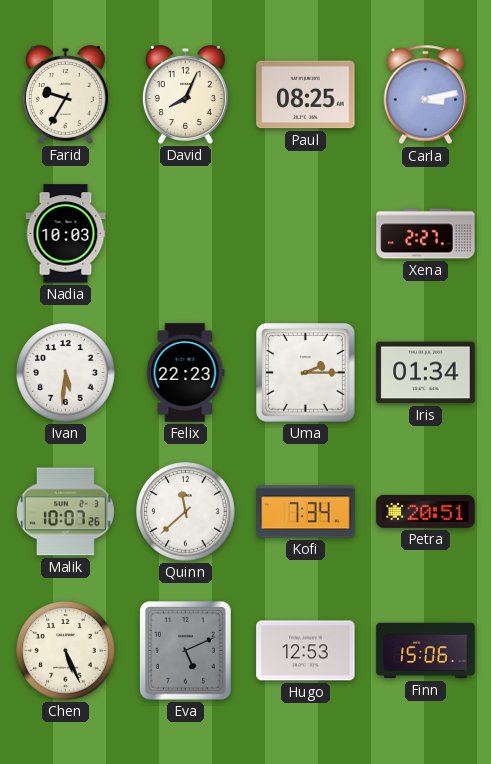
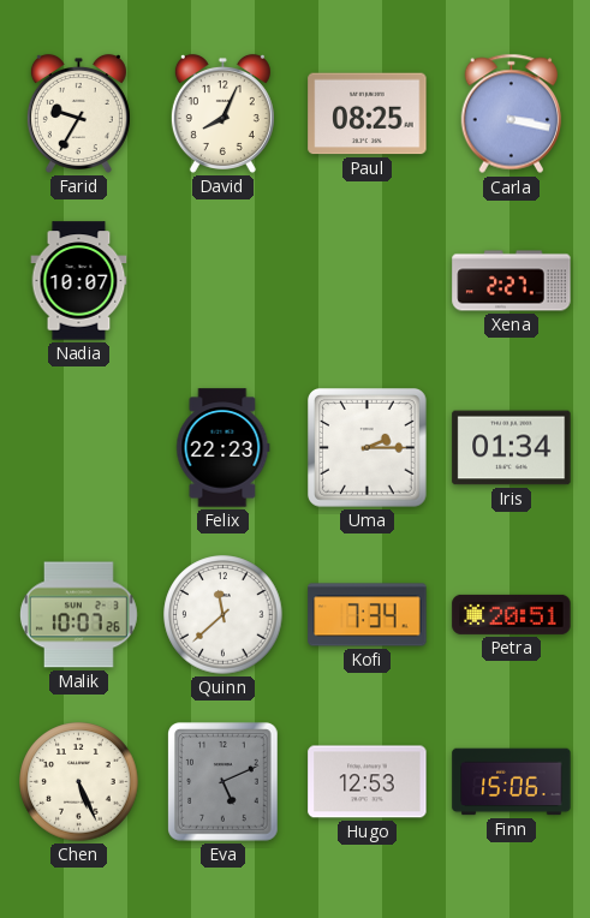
Carla: 3:13 -> 3:17 (512, 114)
Nadia: 10:03 -> 10:07 (79, 281)
Ivan: 5:31 -> none (66, 373)
